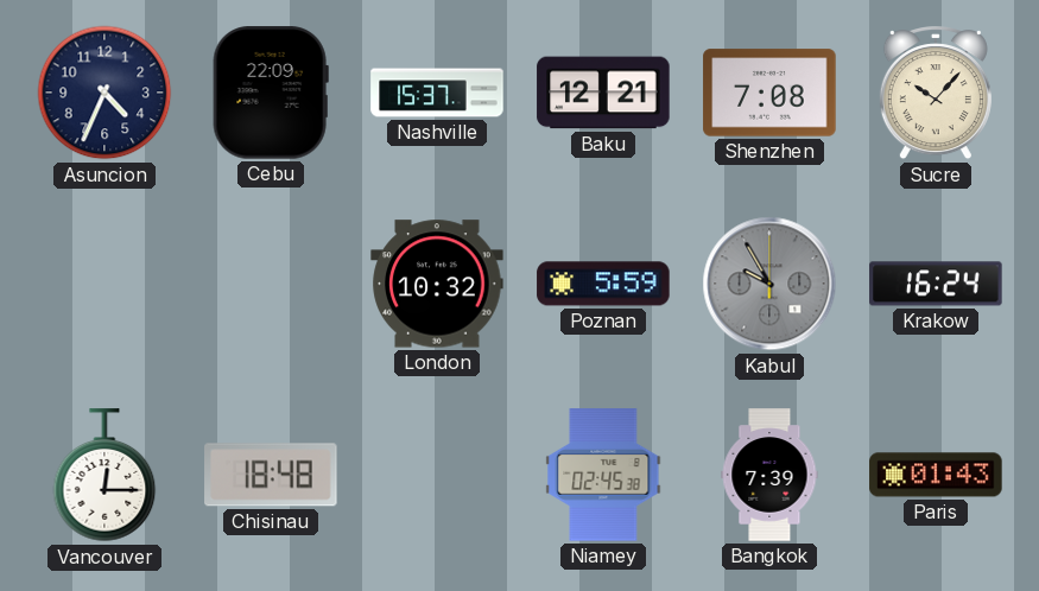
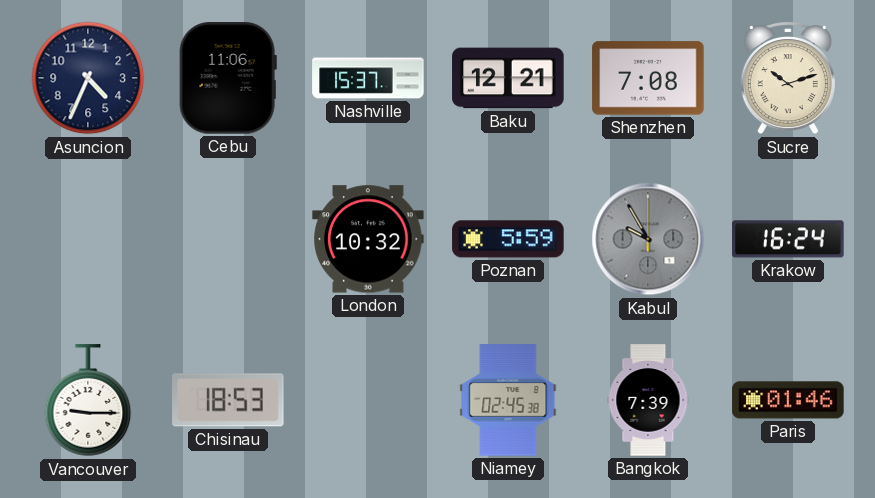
Cebu: 22:09 -> 11:06 (228, 78)
Sucre: 10:07 -> 10:12 (788, 79)
Vancouver: 12:15 -> 9:15 (88, 401)
Chisinau: 18:48 -> 18:53 (228, 400)
Paris: 01:43 -> 01:46 (788, 400)
